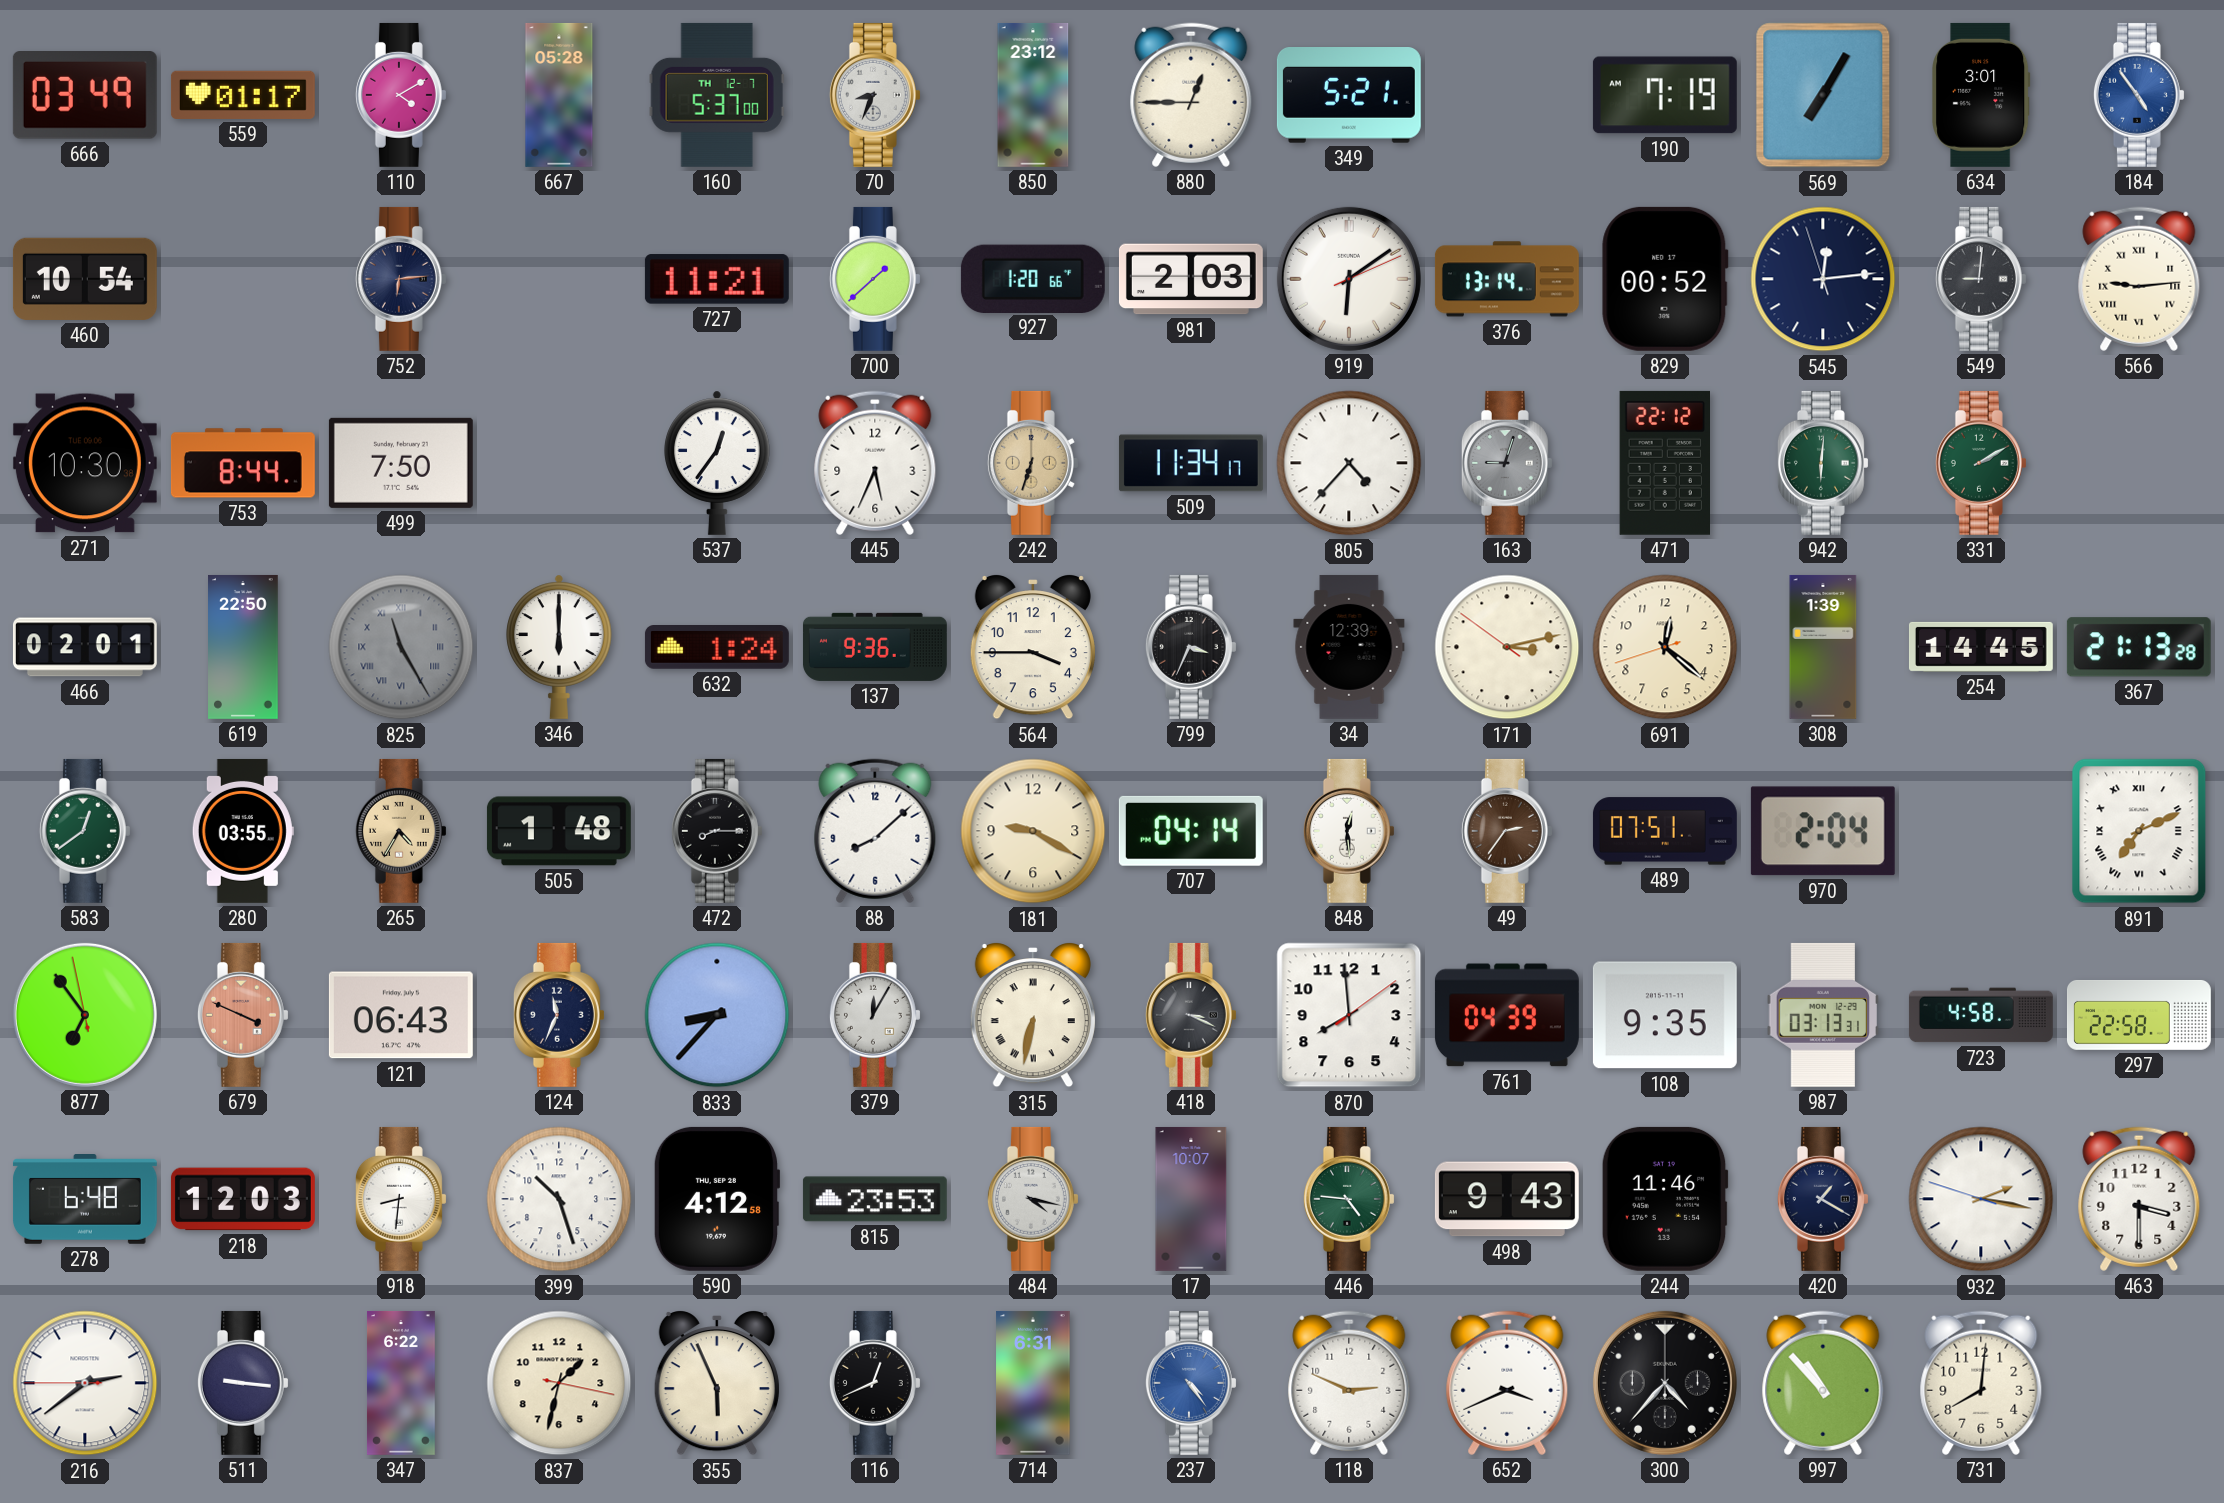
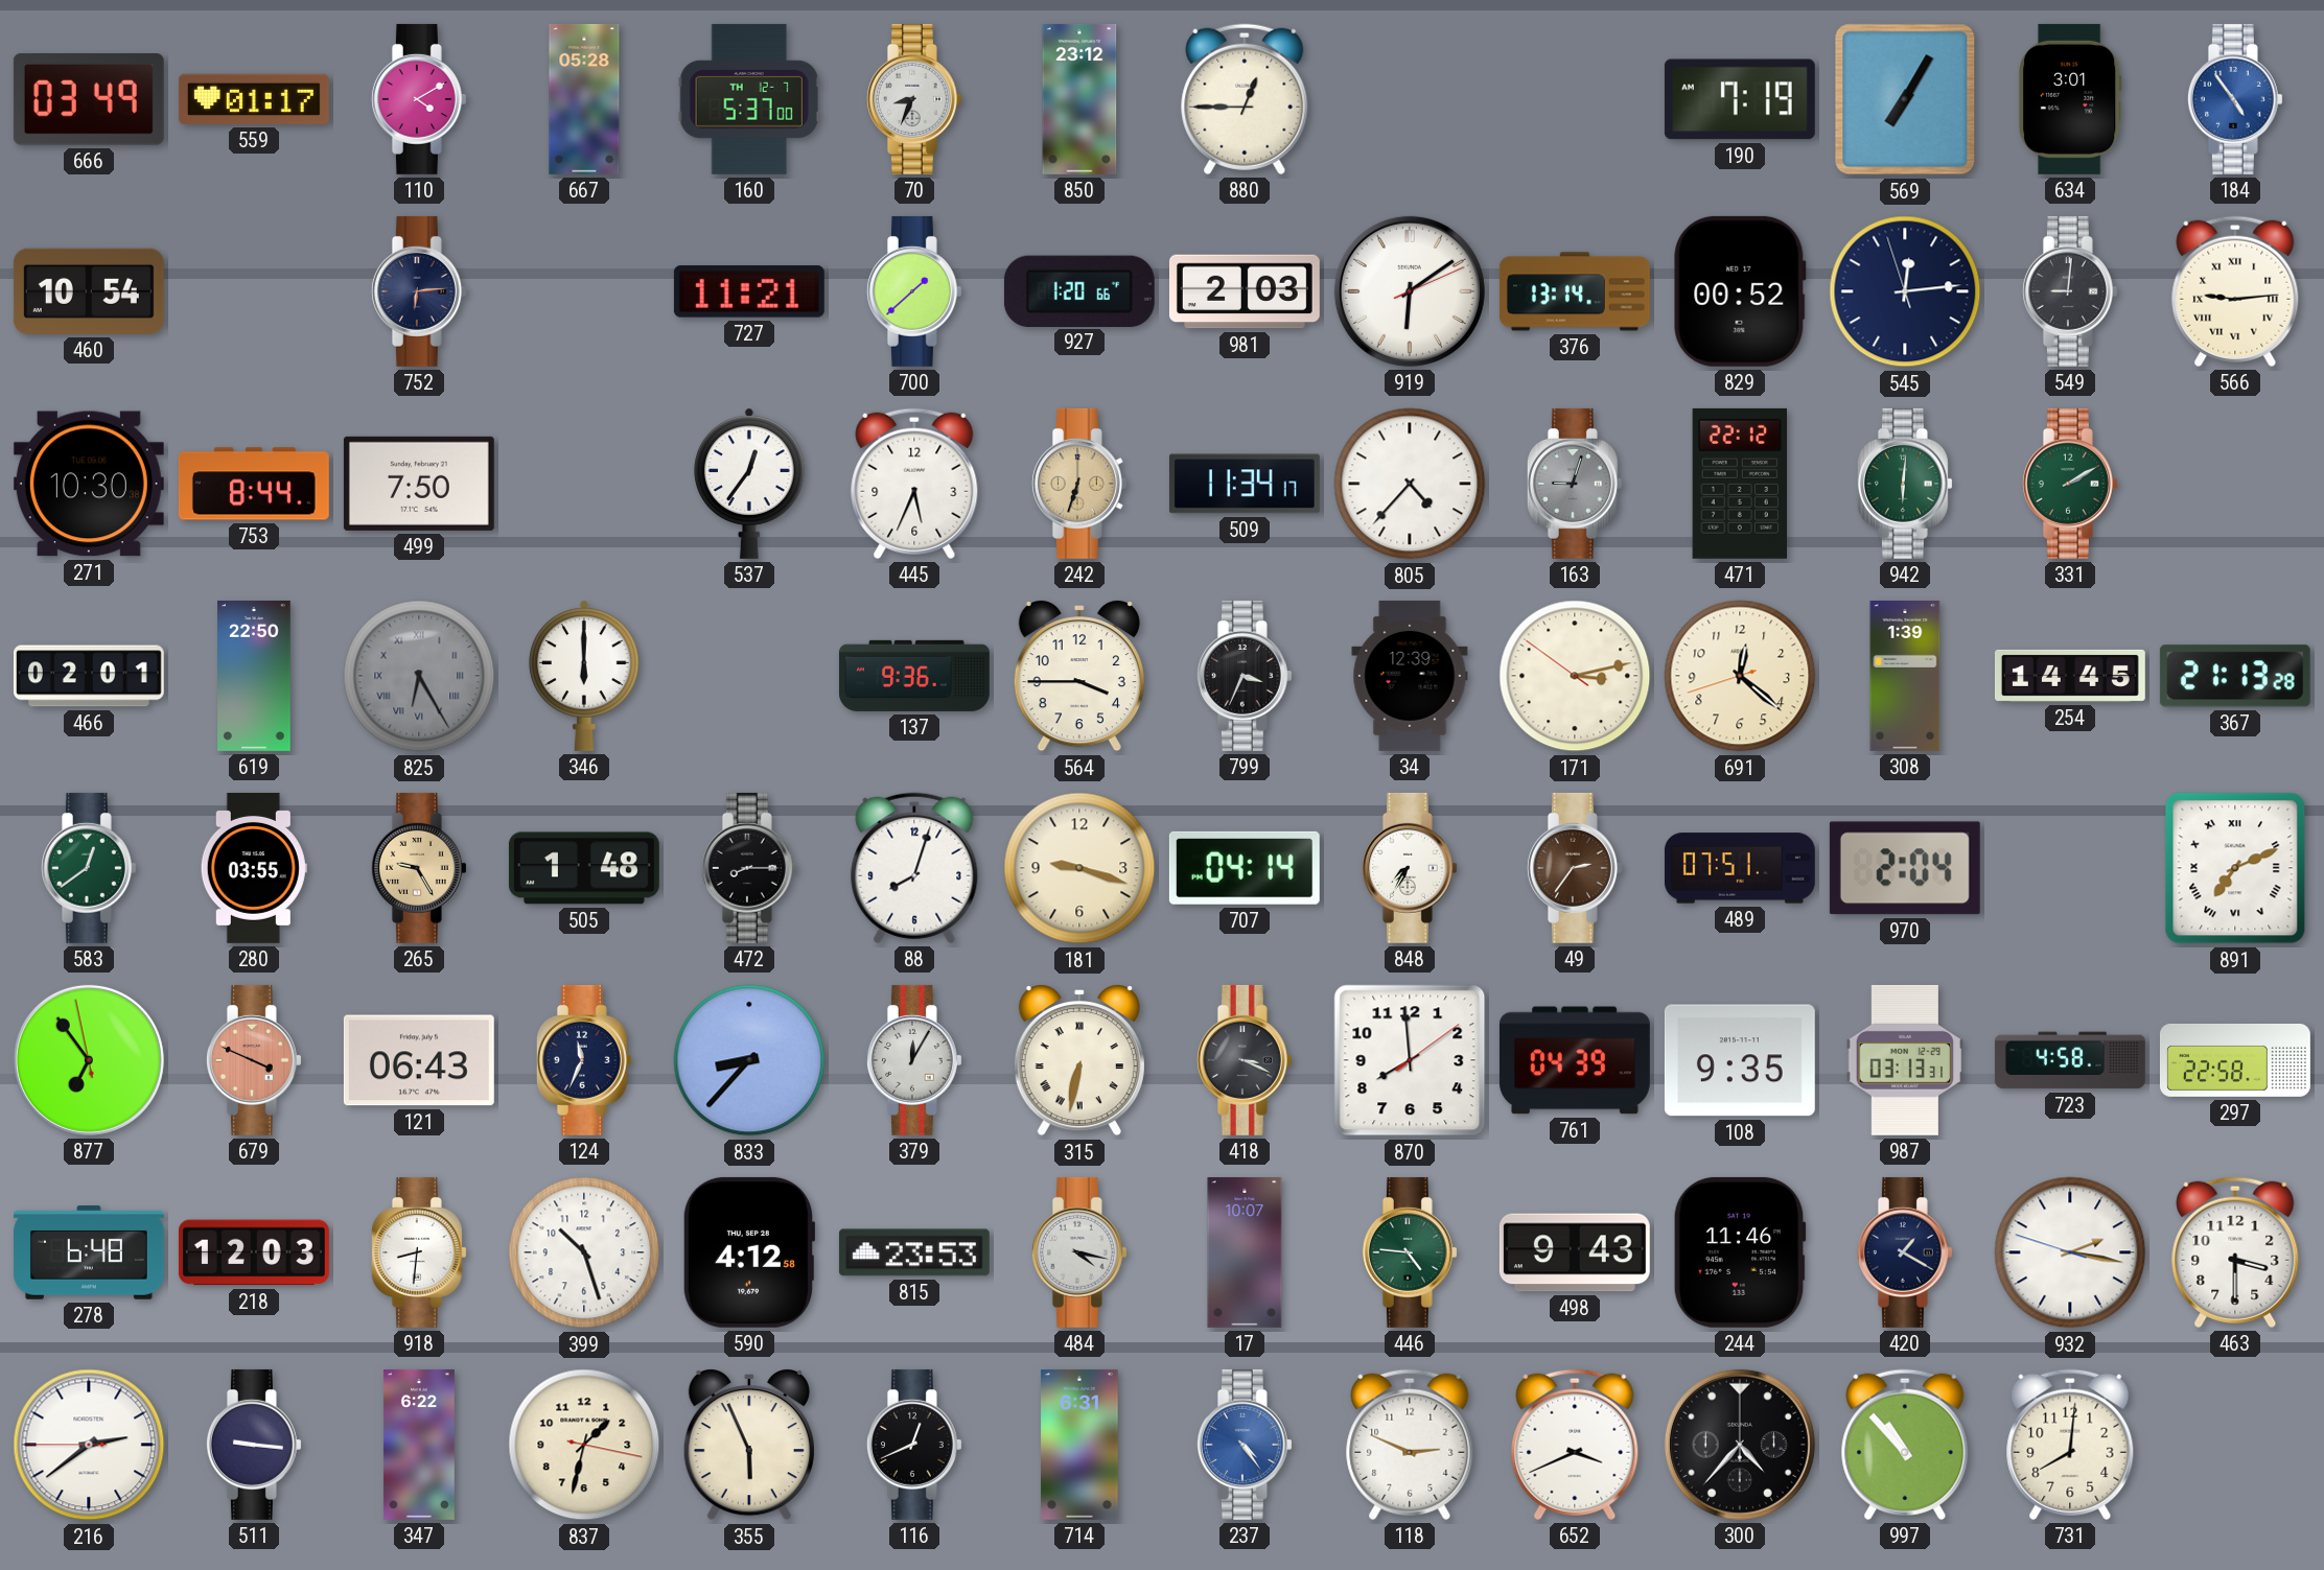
349: 5:21 -> none (1349, 96)
825: 11:25 -> 6:25 (419, 676)
632: 1:24 -> none (717, 647)
265: 4:35 -> 9:25 (419, 868)
88: 8:08 -> 8:03 (914, 868)
181: 9:20 -> 9:18 (1079, 868)
848: 12:29 -> 7:35 (1410, 868)
